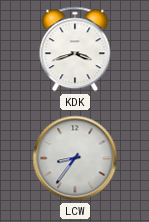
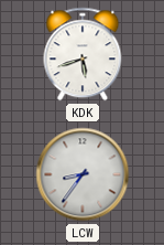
KDK: 3:42 -> 5:42 (83, 54)
